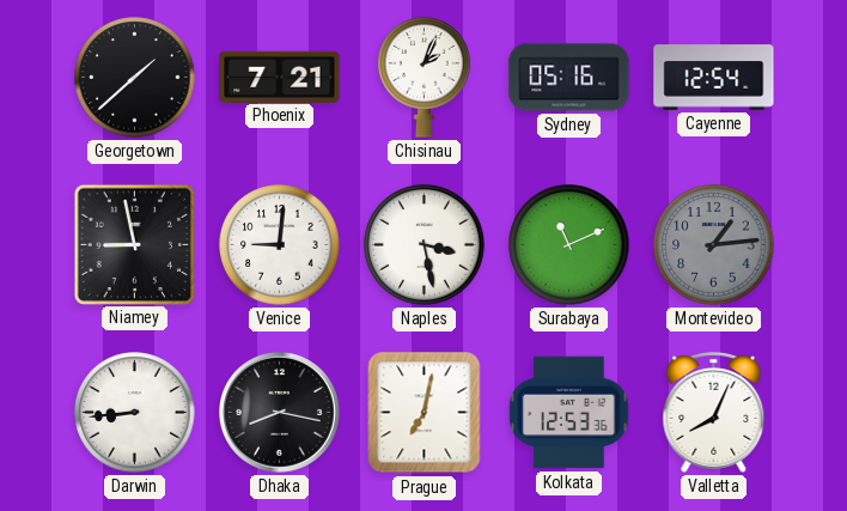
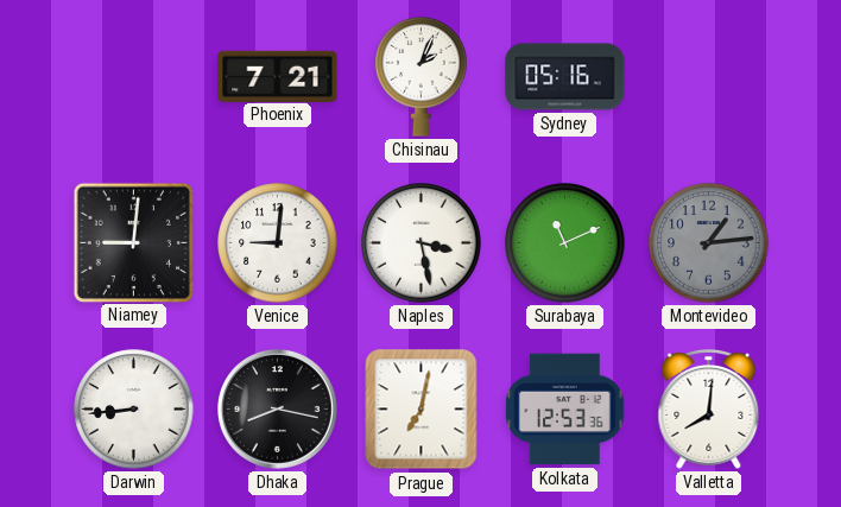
Georgetown: 1:38 -> none (135, 78)
Cayenne: 12:54 -> none (714, 78)
Niamey: 8:58 -> 9:01 (133, 242)
Valletta: 8:04 -> 8:01 (709, 408)
